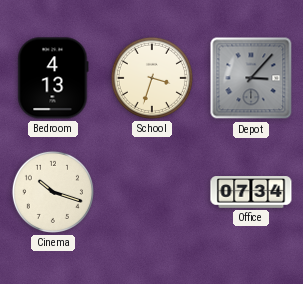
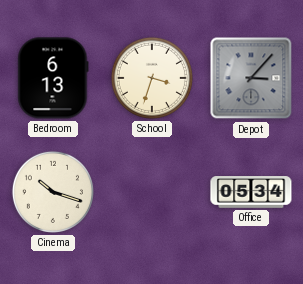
Bedroom: 4:13 -> 6:13 (53, 78)
Office: 07:34 -> 05:34 (251, 192)
